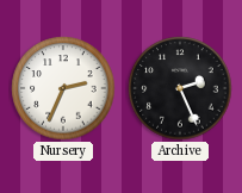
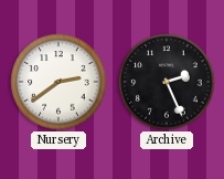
Nursery: 2:34 -> 2:39 (58, 82)
